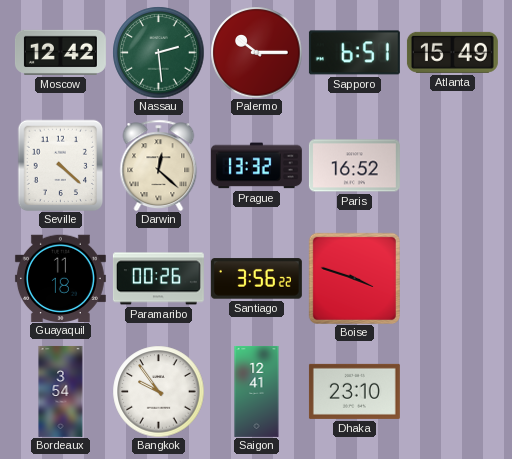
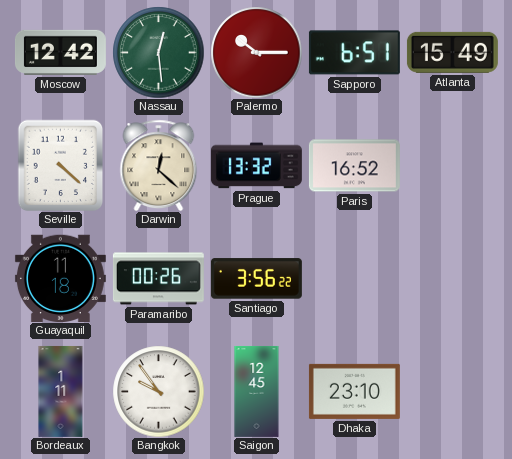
Nassau: 2:29 -> 12:29 (158, 52)
Boise: 3:48 -> none (354, 278)
Bordeaux: 3:54 -> 1:11 (61, 391)
Saigon: 12:41 -> 12:45 (257, 391)
